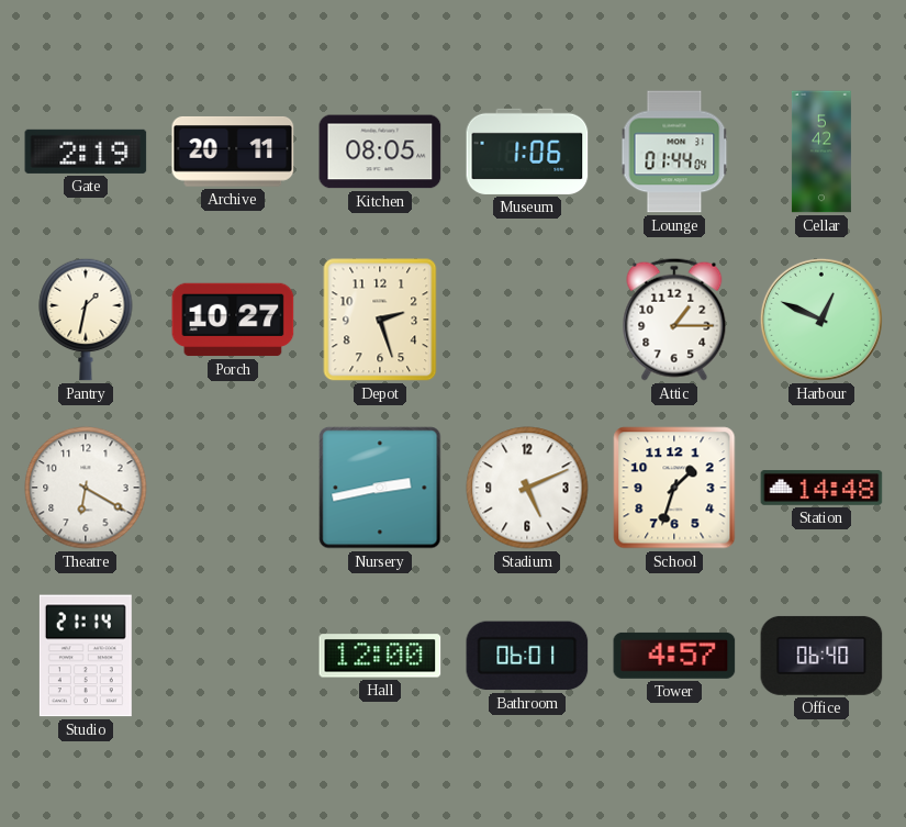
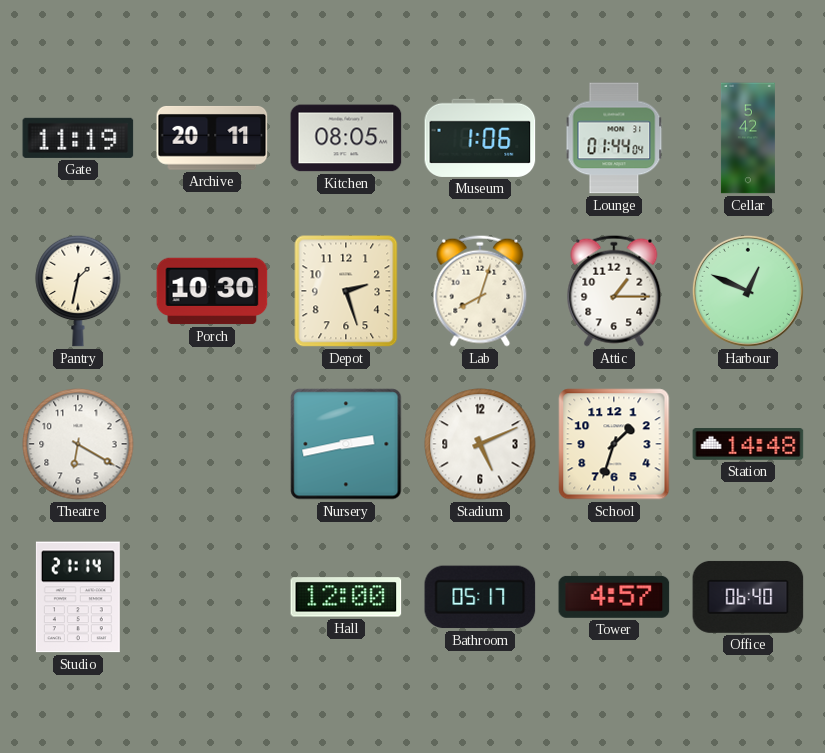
Gate: 2:19 -> 11:19 (78, 138)
Porch: 10:27 -> 10:30 (212, 291)
Lab: none -> 8:03 (480, 291)
Bathroom: 06:01 -> 05:17 (480, 597)
